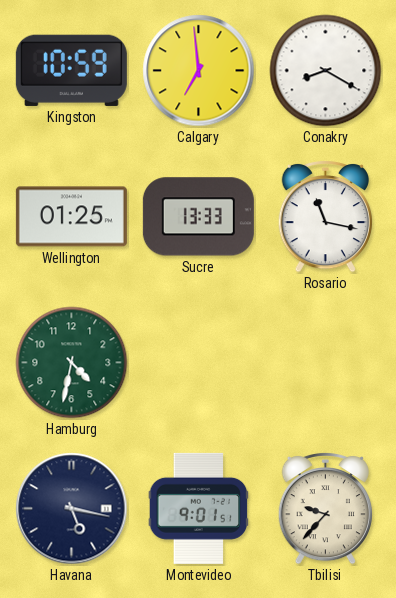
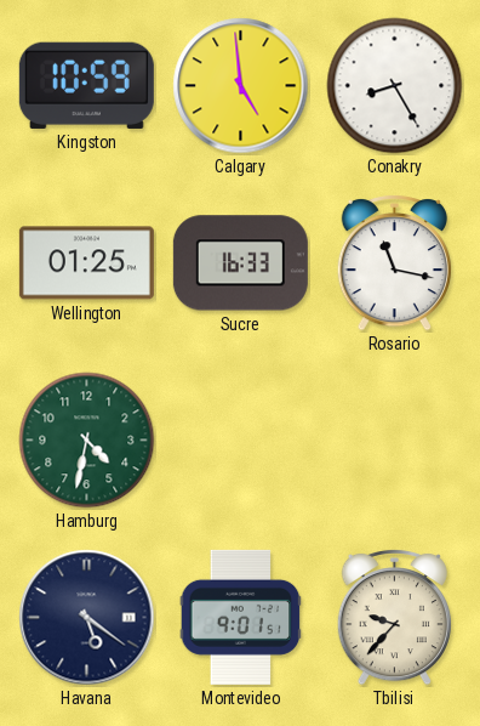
Calgary: 6:59 -> 4:59 (241, 86)
Conakry: 8:20 -> 8:25 (395, 86)
Sucre: 13:33 -> 16:33 (240, 263)
Havana: 5:17 -> 5:21 (87, 618)
